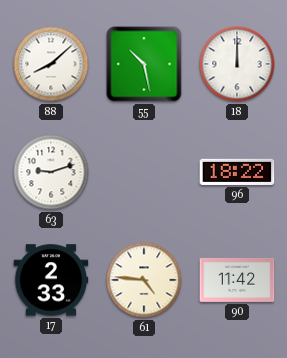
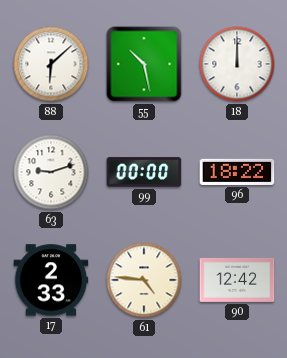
88: 8:08 -> 6:08 (51, 64)
99: none -> 00:00 (144, 172)
90: 11:42 -> 12:42 (237, 280)
